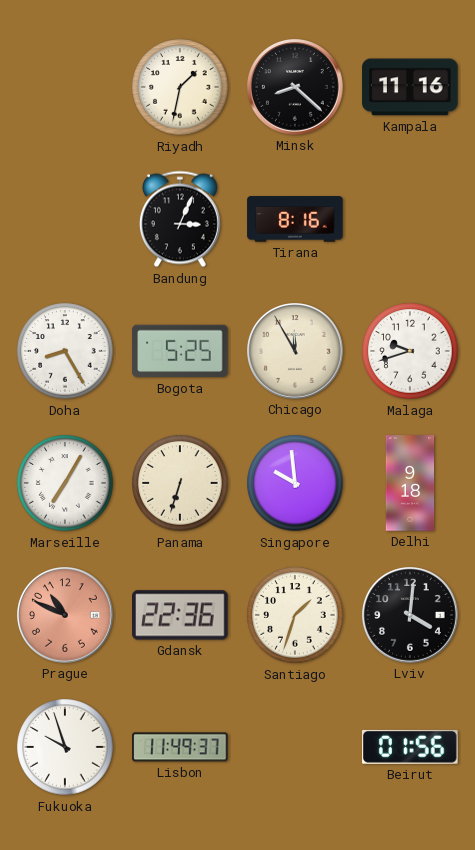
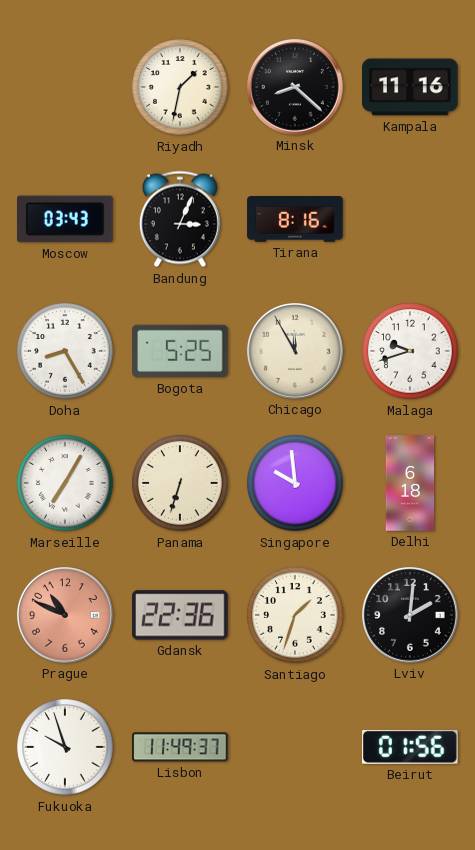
Moscow: none -> 03:43 (66, 219)
Delhi: 9:18 -> 6:18 (410, 483)
Lviv: 4:01 -> 2:01 (411, 616)
